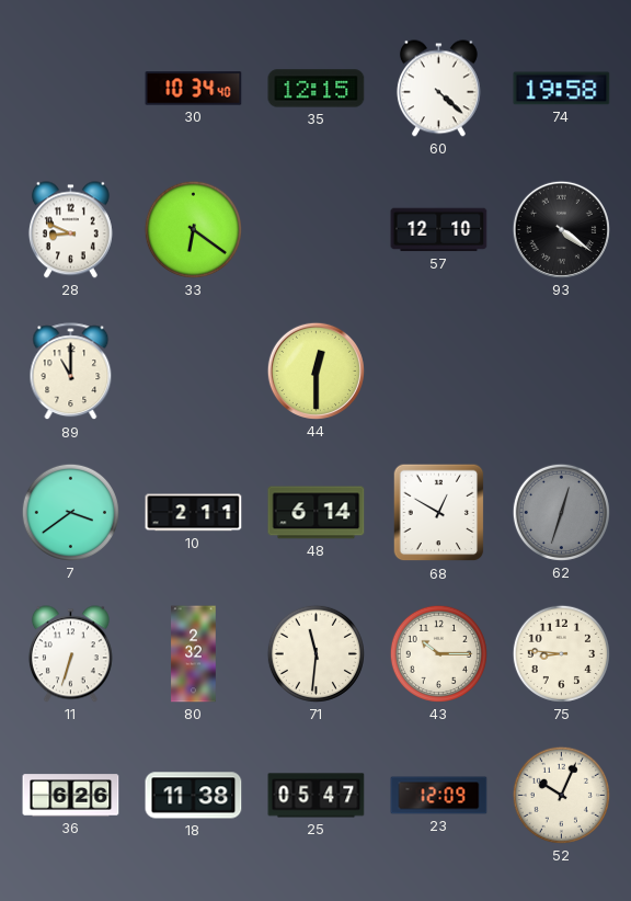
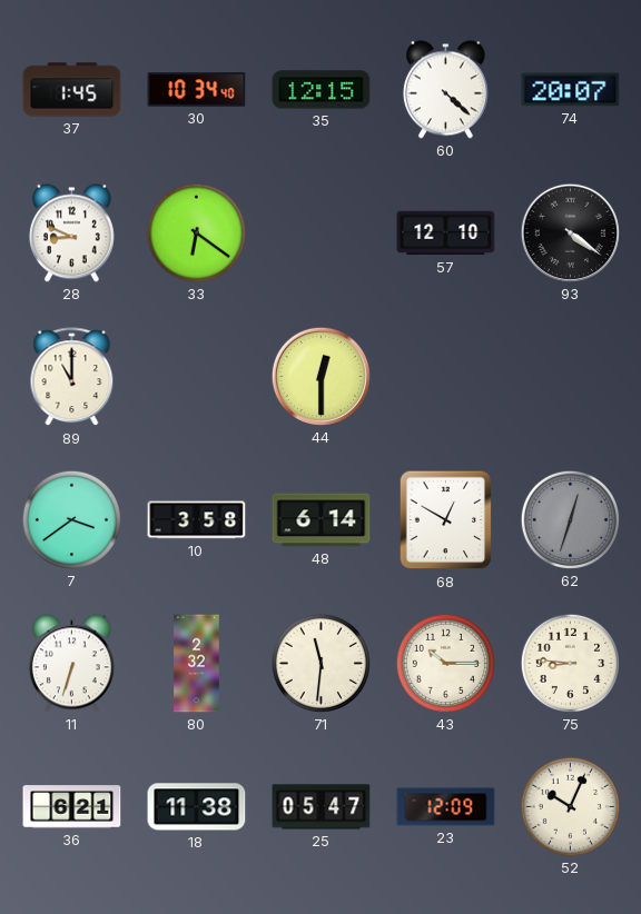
37: none -> 1:45 (72, 90)
74: 19:58 -> 20:07 (571, 90)
10: 2:11 -> 3:58 (197, 520)
36: 6:26 -> 6:21 (72, 807)
